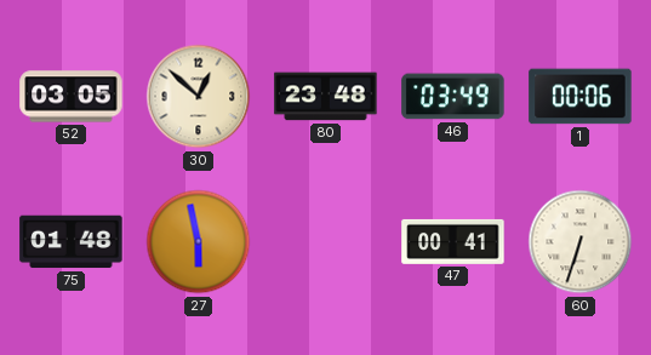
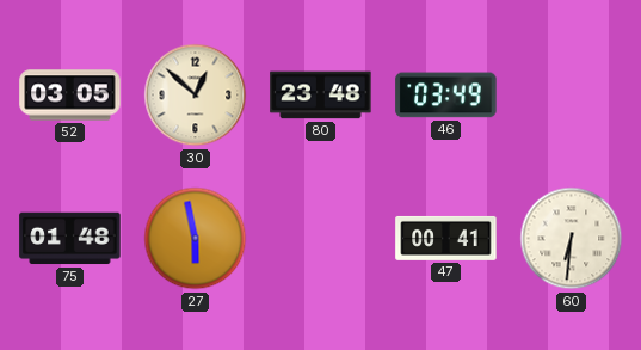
1: 00:06 -> none (581, 97)
60: 6:33 -> 6:31 (572, 239)
